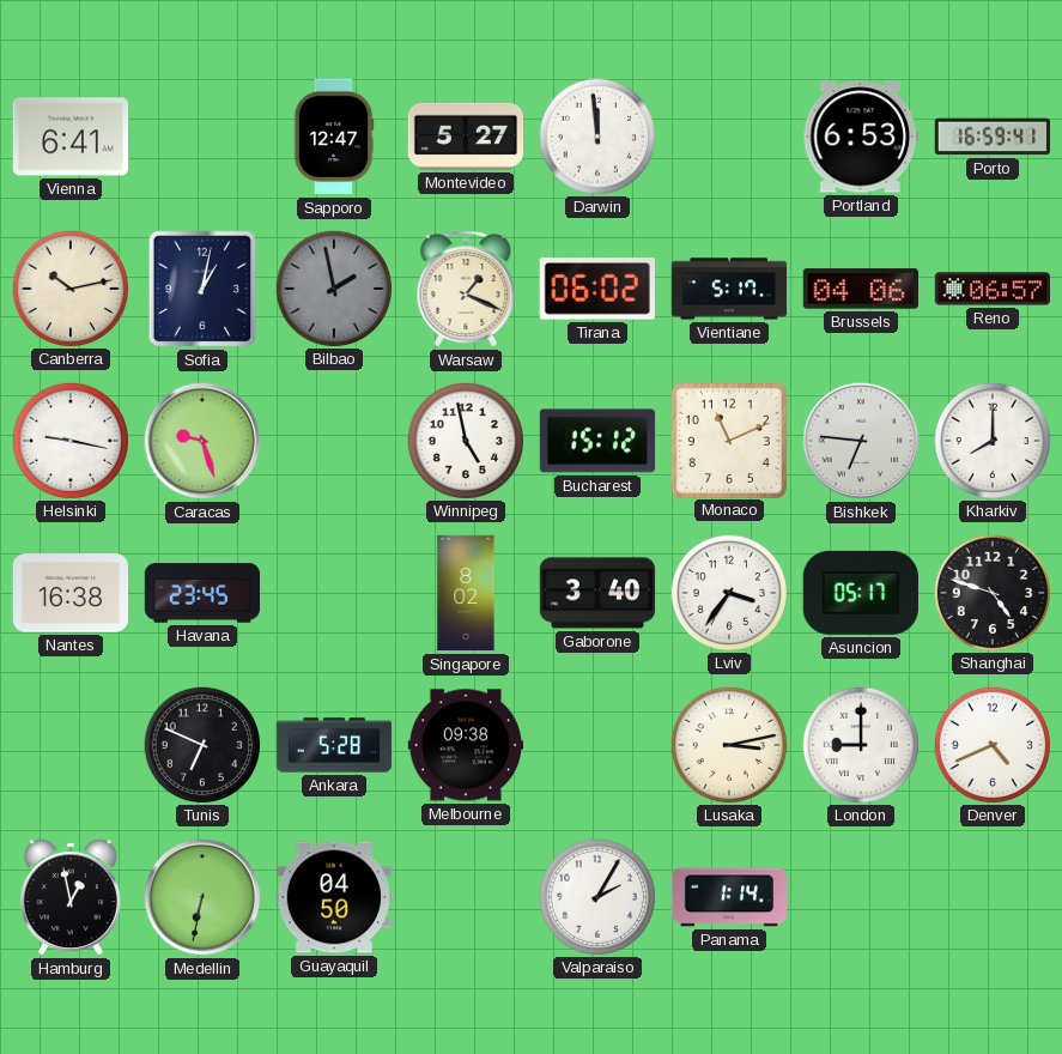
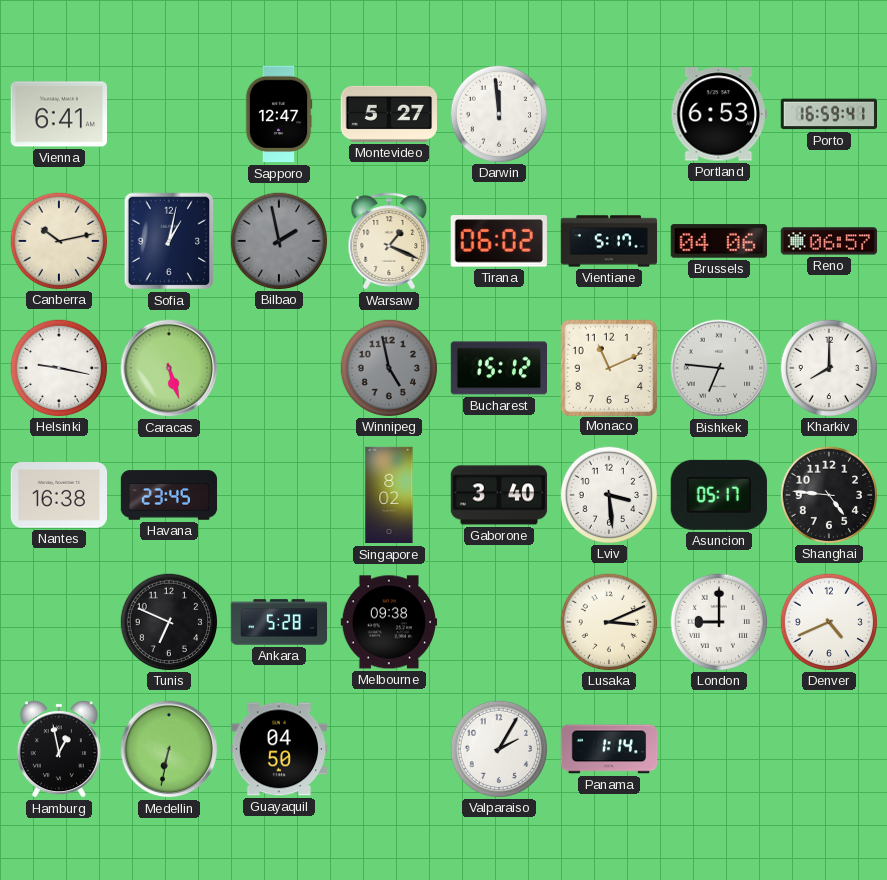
Caracas: 9:27 -> 5:27 (169, 368)
Winnipeg dial: white -> grey (388, 367)
Lviv: 3:36 -> 3:29 (608, 494)
Shanghai: 4:48 -> 4:46 (828, 494)
Lusaka: 3:13 -> 3:11 (608, 621)
